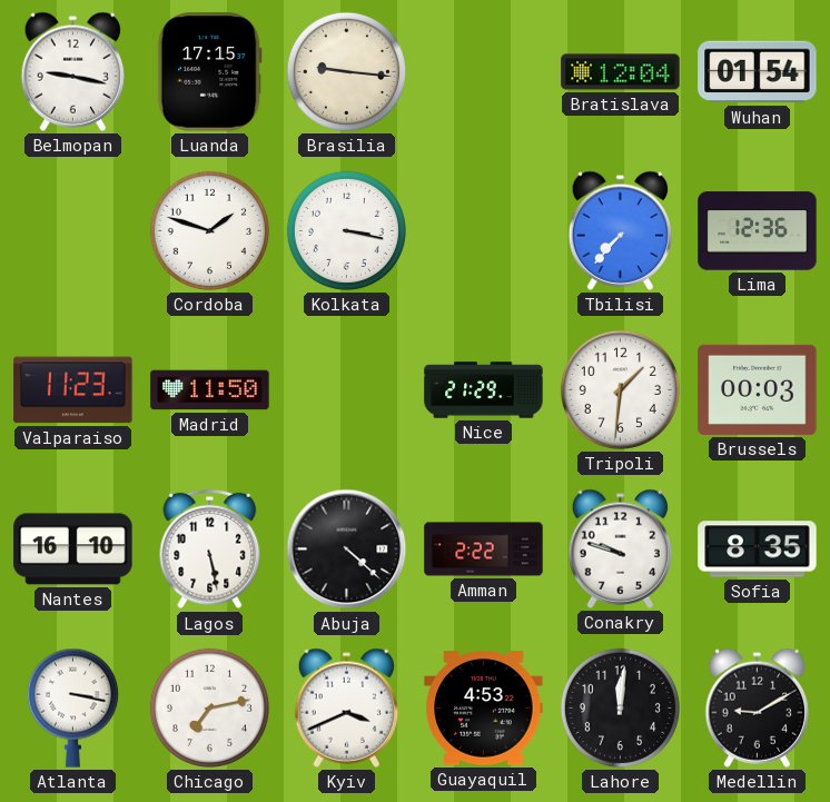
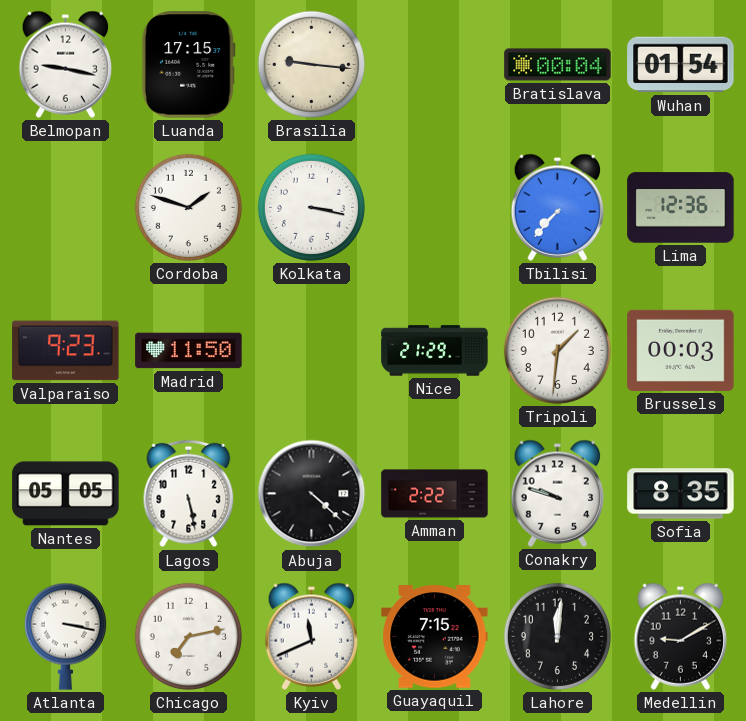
Bratislava: 12:04 -> 00:04 (558, 65)
Valparaiso: 11:23 -> 9:23 (66, 351)
Nantes: 16:10 -> 05:05 (66, 494)
Kyiv: 3:41 -> 11:41 (312, 636)
Guayaquil: 4:53 -> 7:15 (435, 637)
